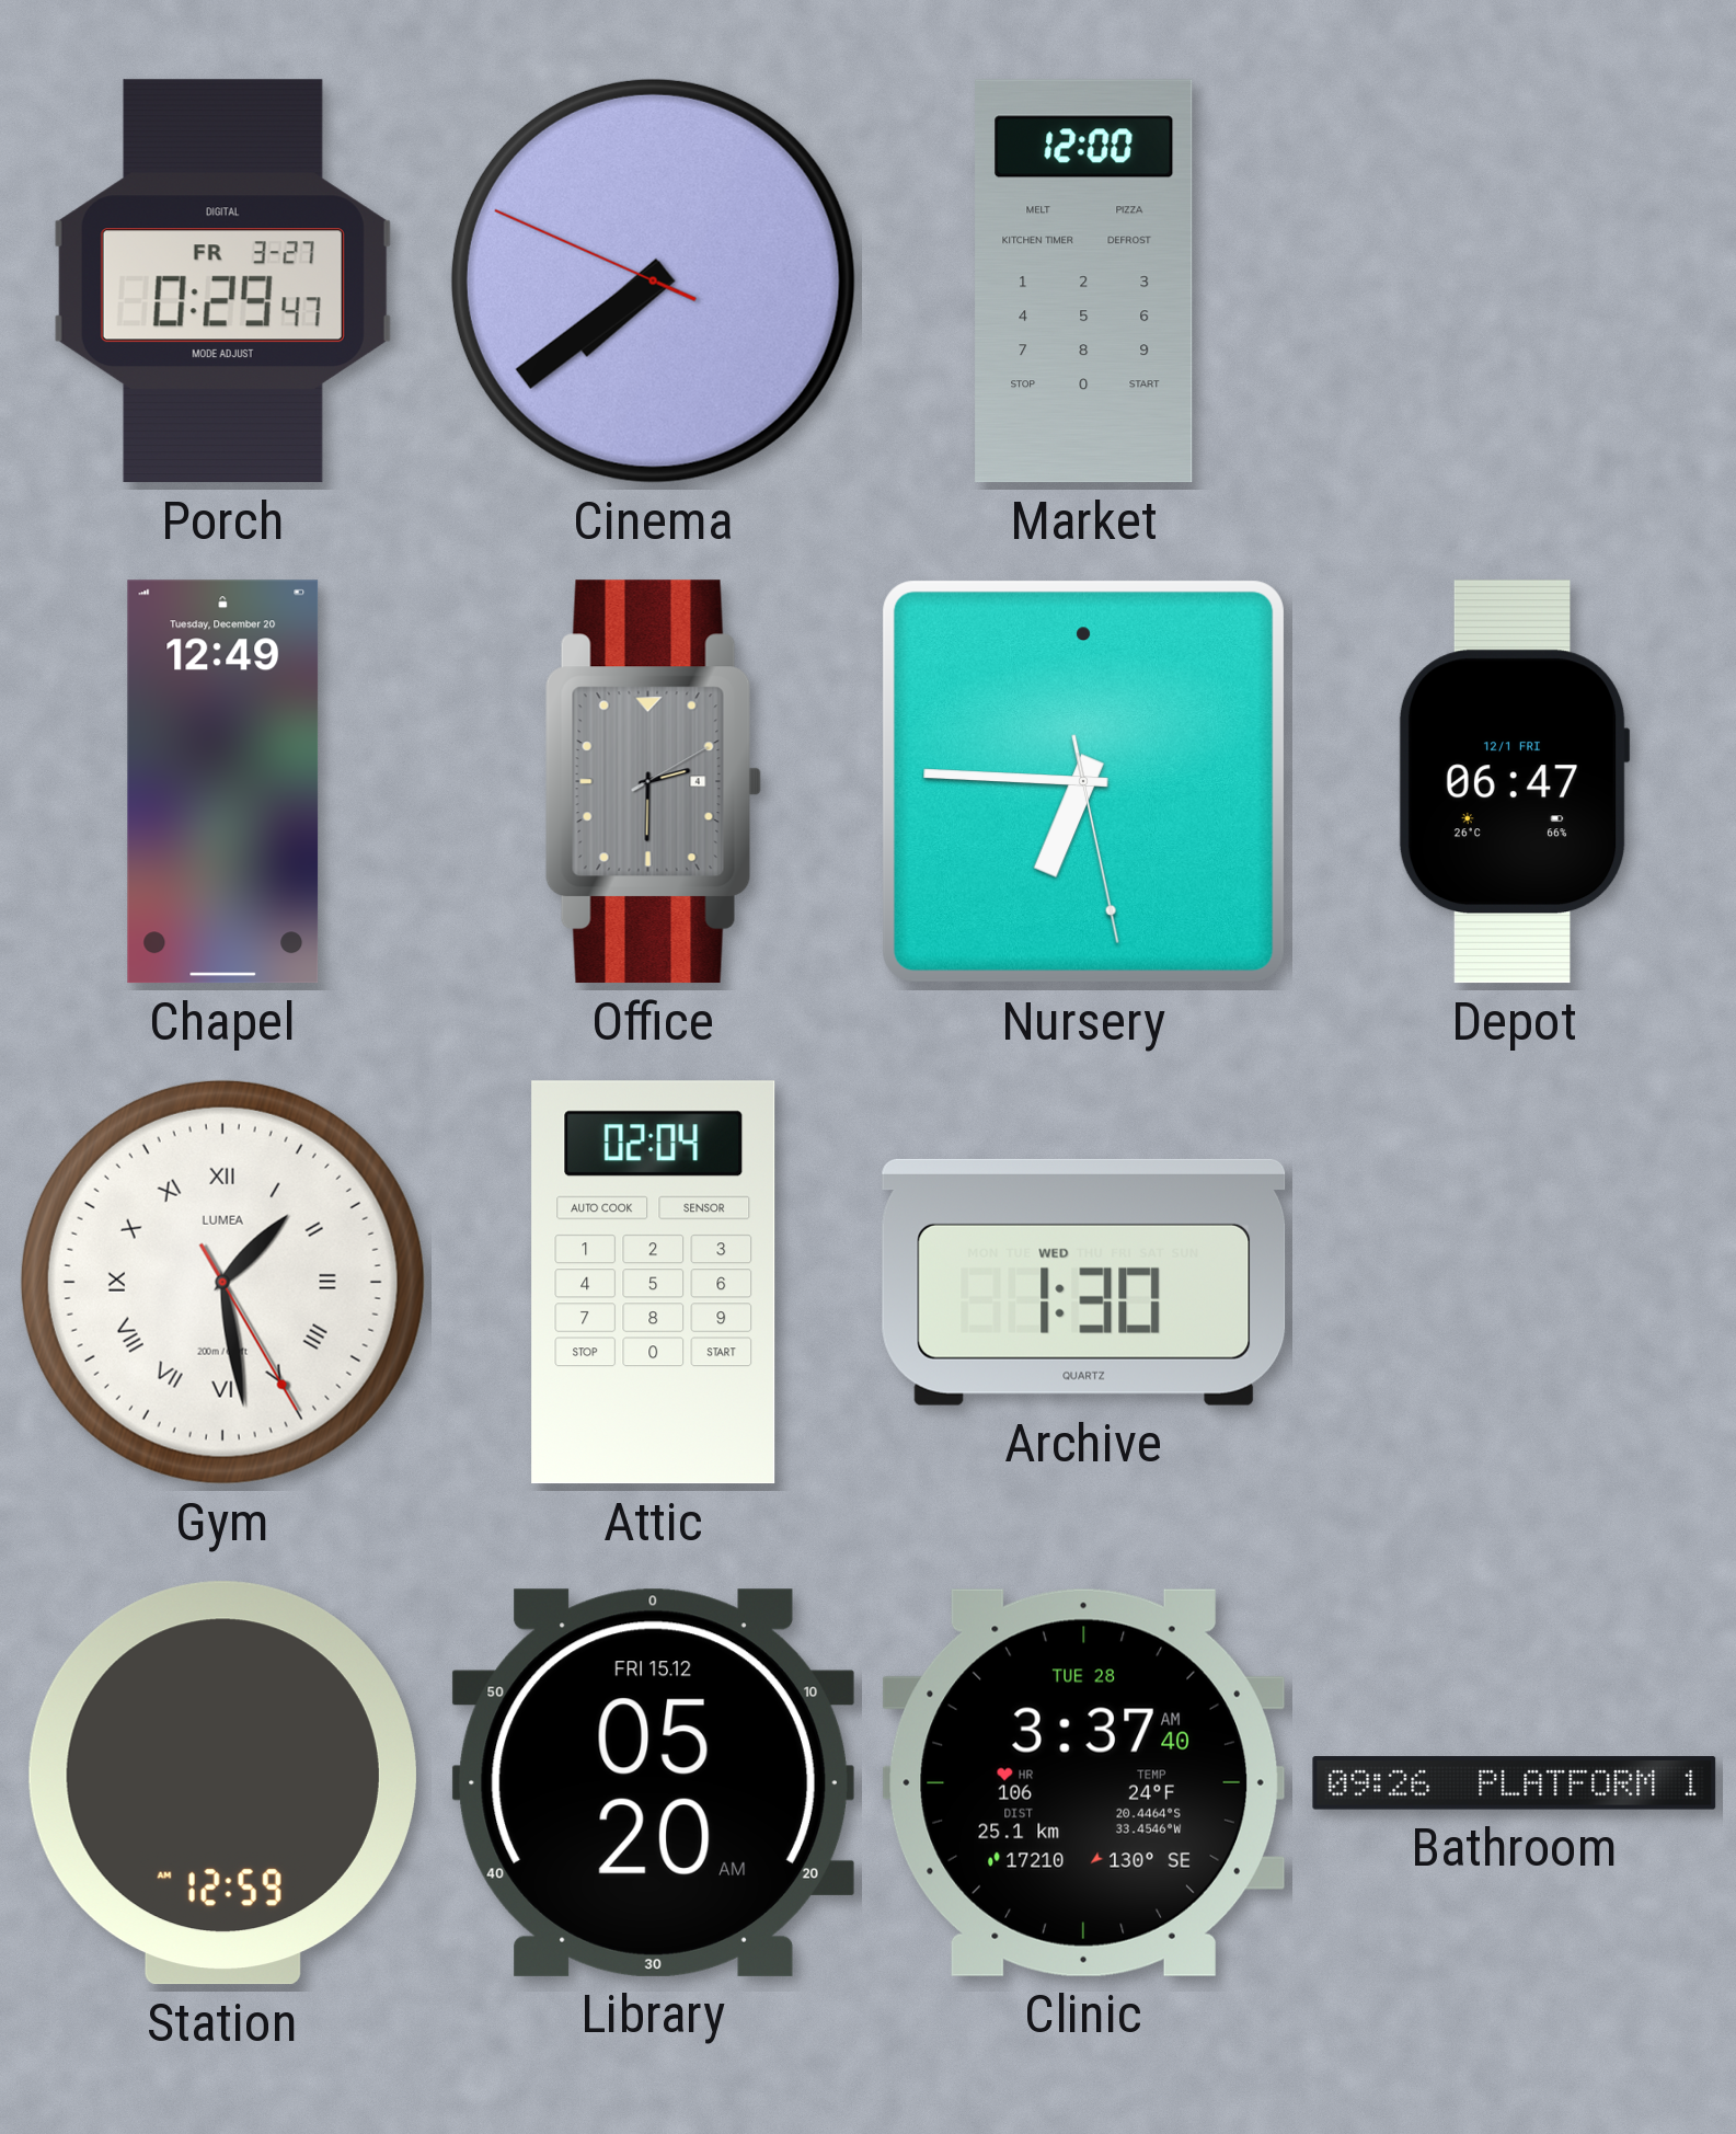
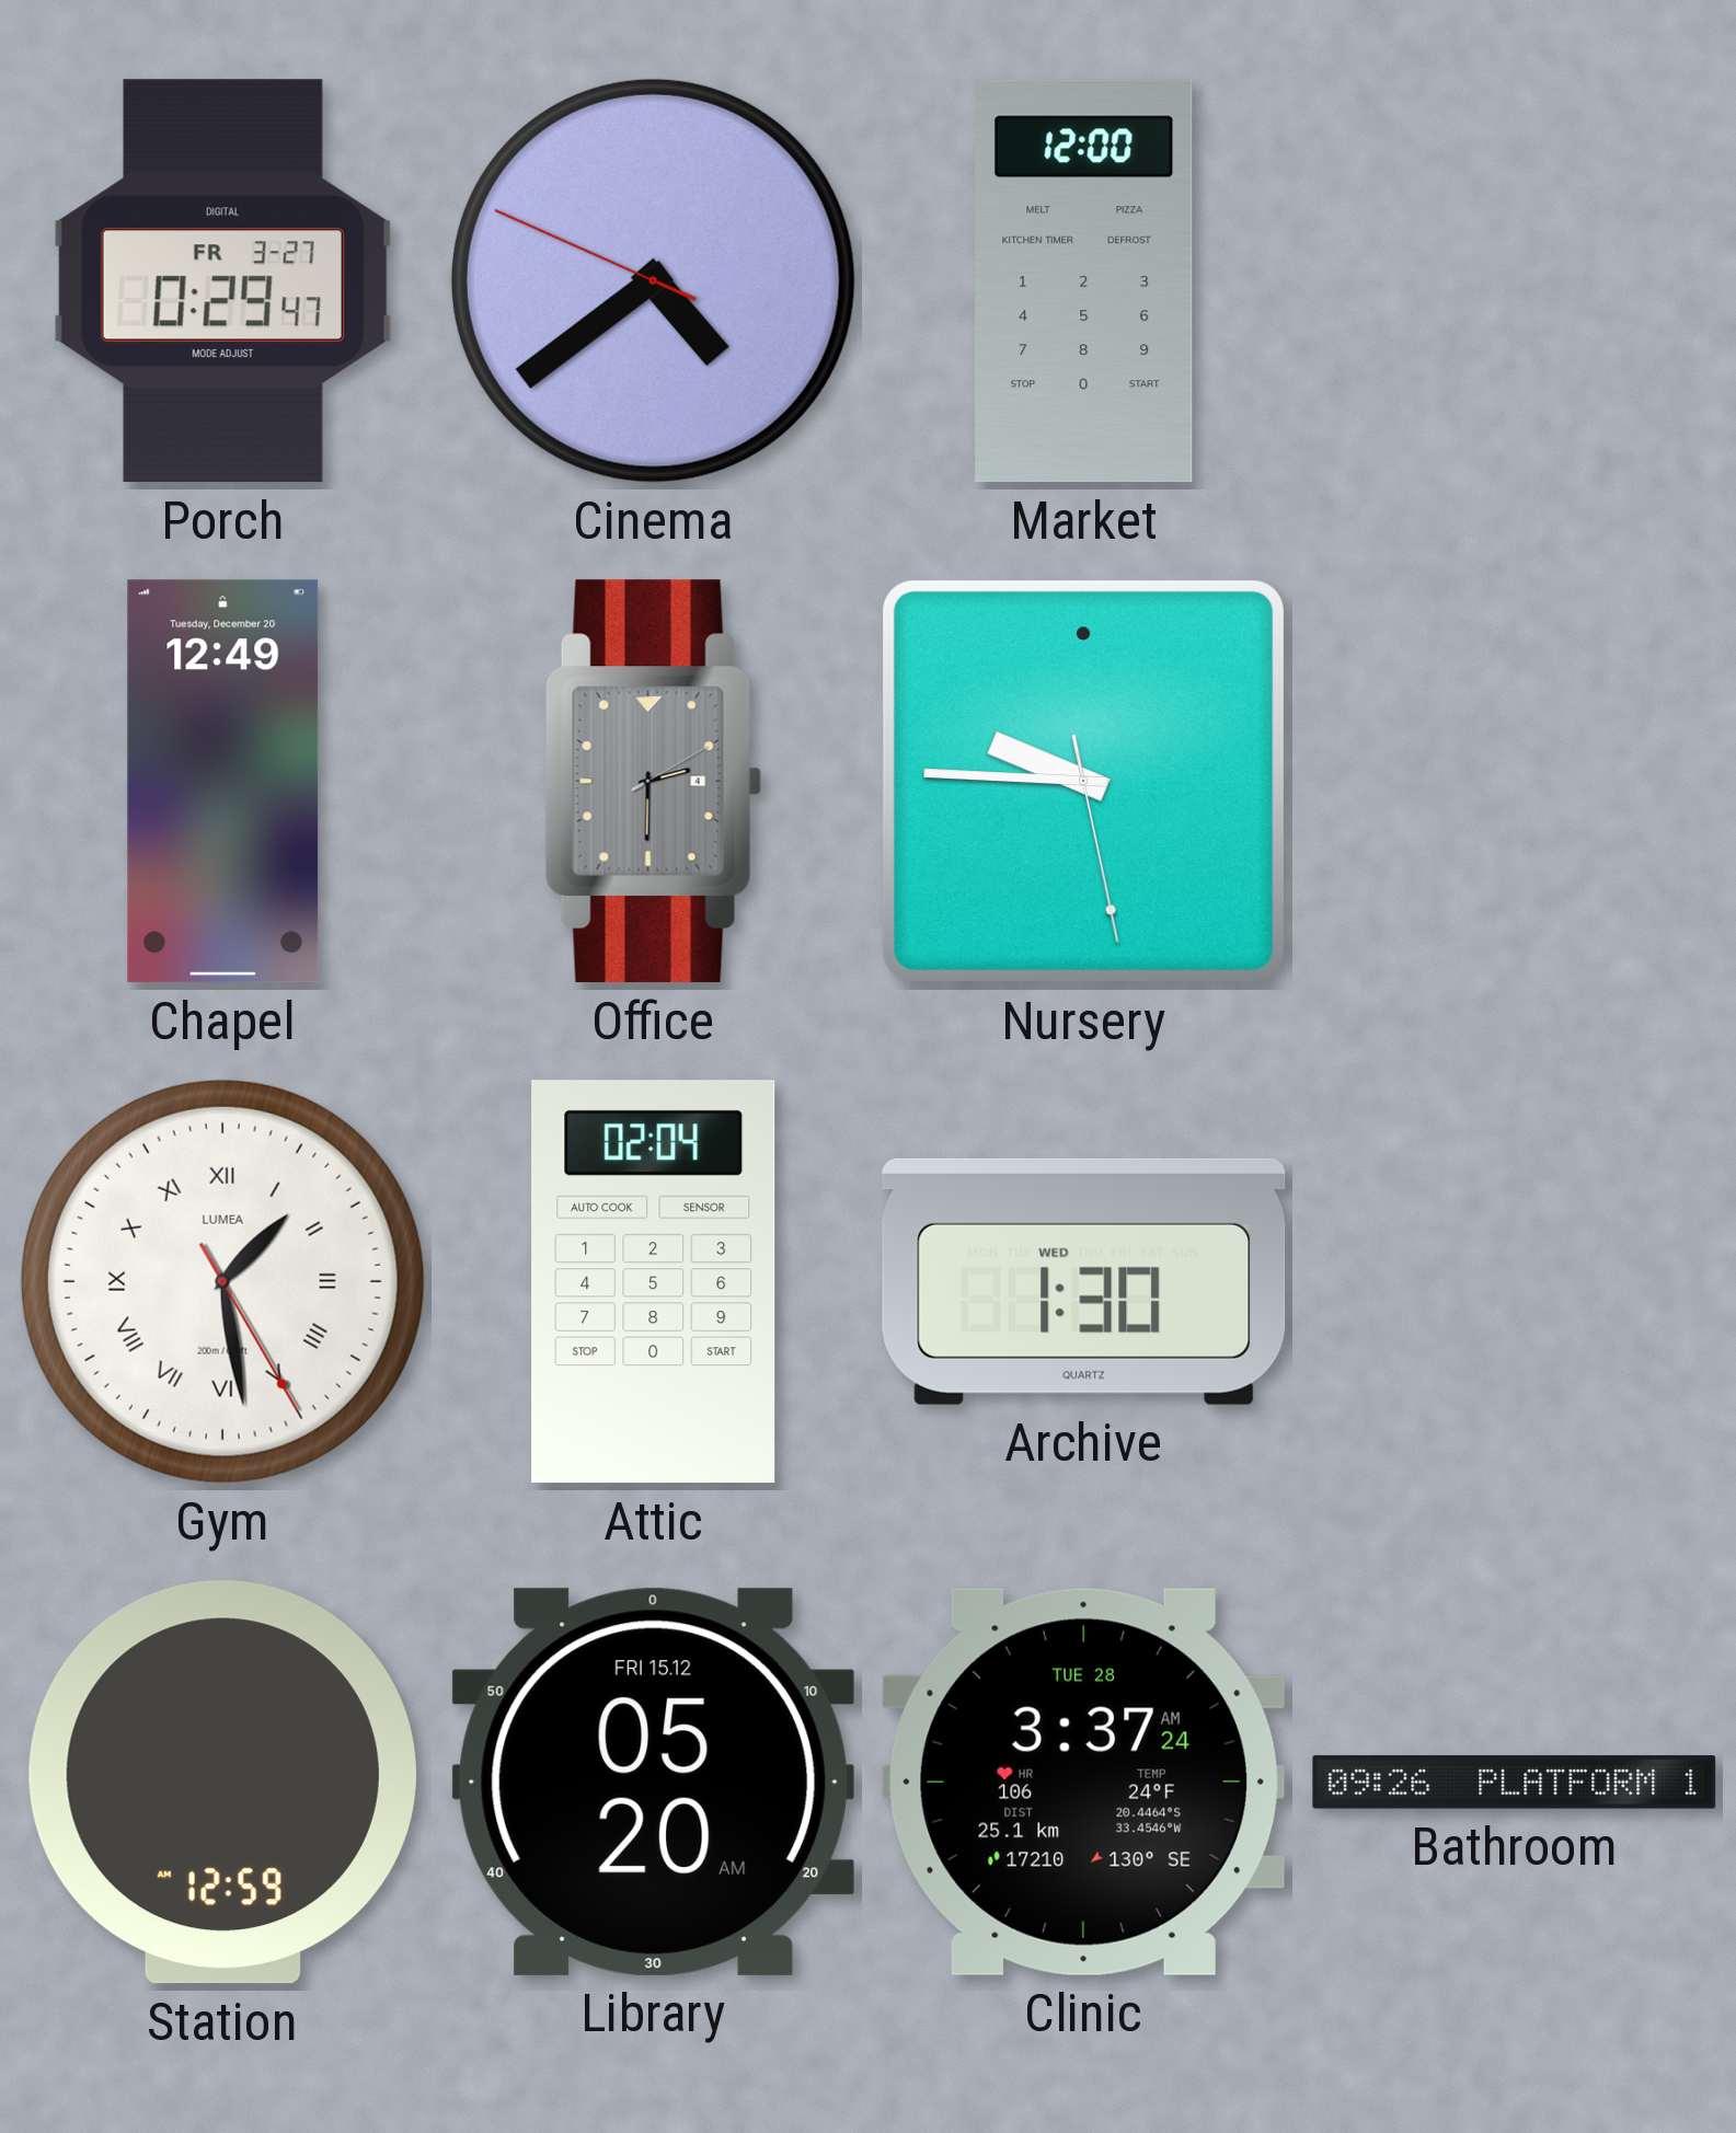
Cinema: 7:38 -> 4:38 (653, 280)
Nursery: 6:45 -> 9:45 (1083, 781)
Depot: 06:47 -> none (1514, 782)
Clinic: 3:37:40 AM -> 3:37:24 AM (1083, 1782)
